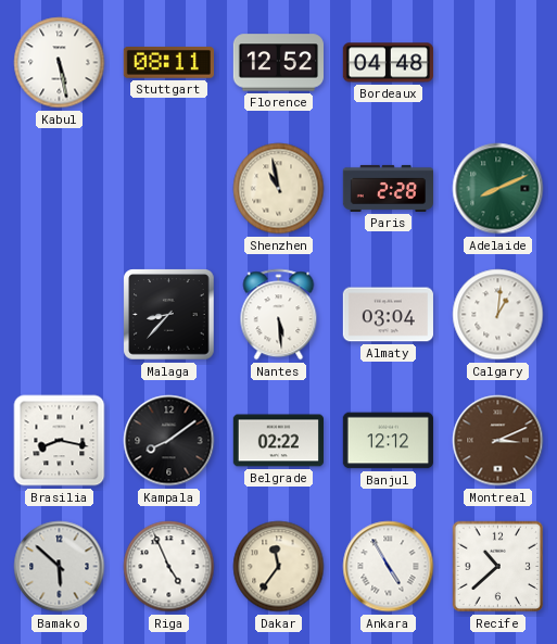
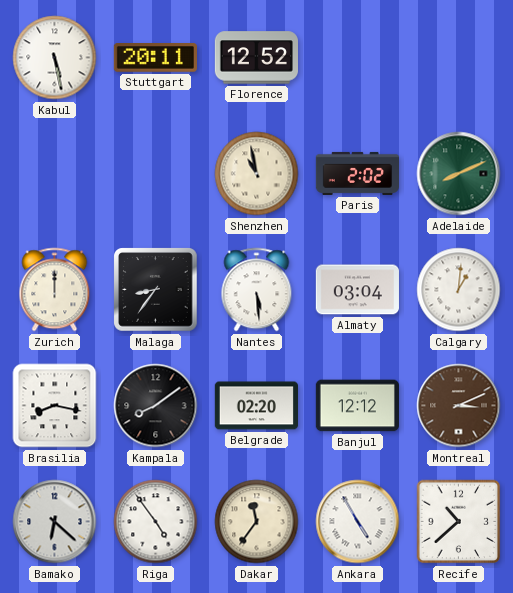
Stuttgart: 08:11 -> 20:11 (155, 58)
Bordeaux: 04:48 -> none (388, 63)
Paris: 2:28 -> 2:02 (357, 173)
Zurich: none -> 12:00 (55, 290)
Malaga: 8:37 -> 8:36 (156, 290)
Belgrade: 02:22 -> 02:20 (256, 406)
Bamako: 5:52 -> 6:22 (55, 522)
Riga: 4:56 -> 4:54 (156, 522)
